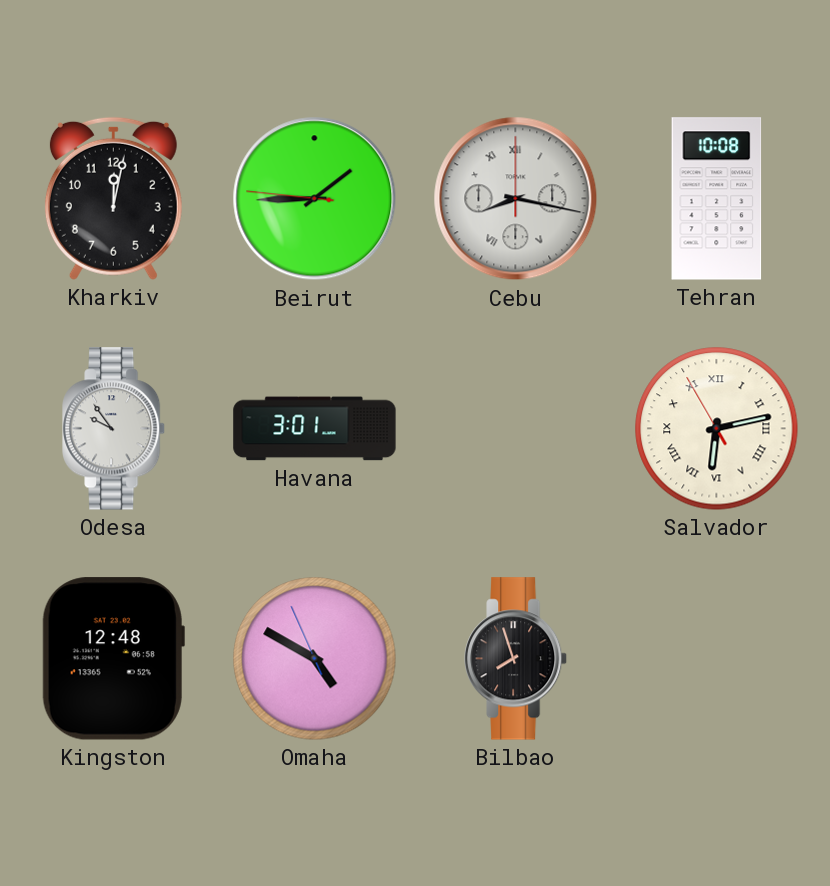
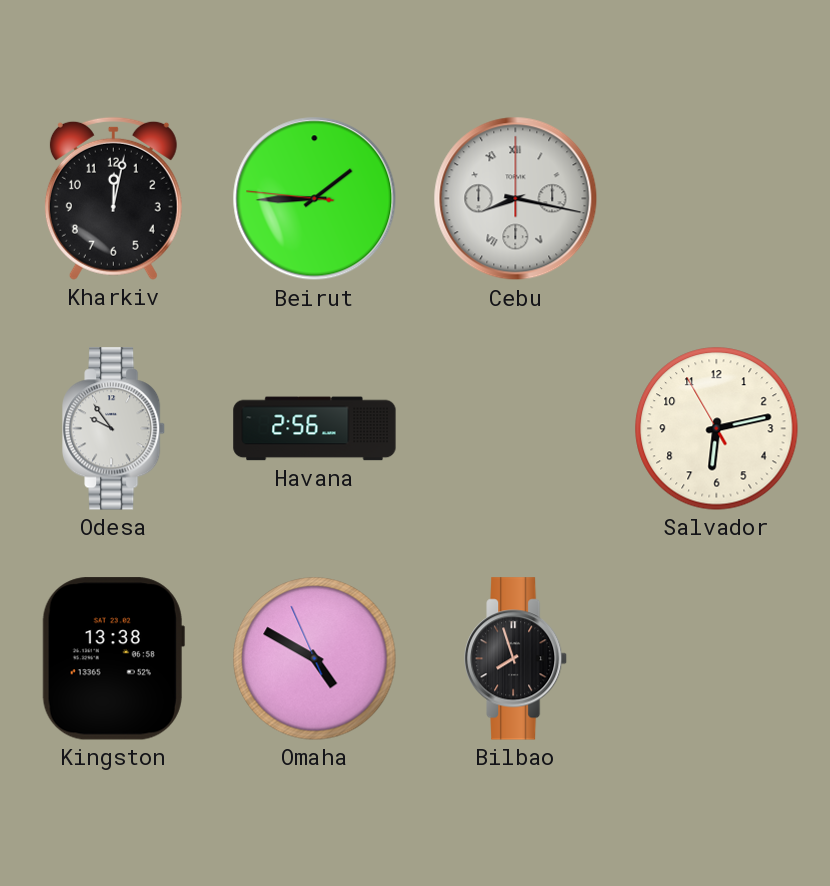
Tehran: 10:08 -> none (717, 199)
Havana: 3:01 -> 2:56 (315, 429)
Salvador numerals: Roman -> Arabic (717, 429)
Kingston: 12:48 -> 13:38 (113, 659)
